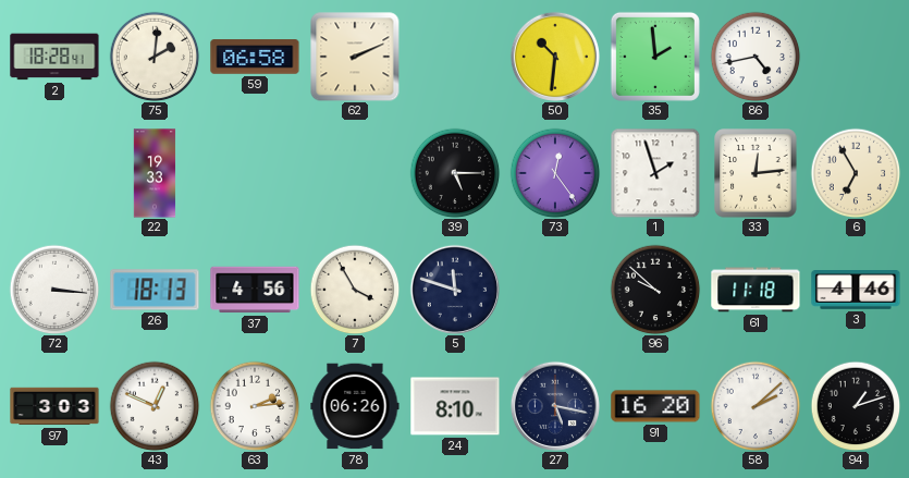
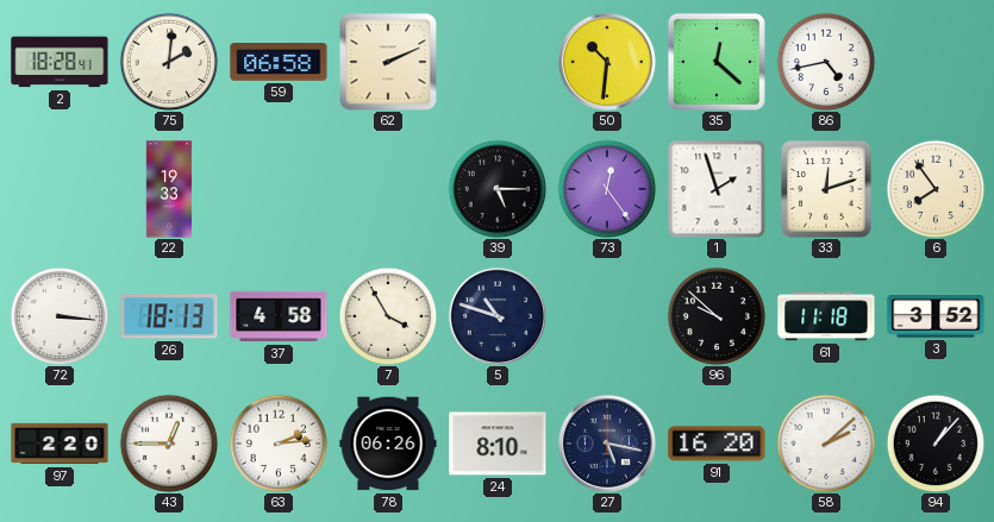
35: 1:59 -> 12:22 (717, 62)
33: 12:14 -> 12:12 (826, 189)
6: 6:55 -> 7:54 (936, 189)
37: 4:56 -> 4:58 (279, 316)
5: 11:48 -> 10:48 (498, 316)
3: 4:46 -> 3:52 (936, 317)
97: 3:03 -> 2:20 (60, 444)
43: 12:49 -> 12:45 (169, 444)
94: 1:12 -> 1:07 (936, 444)
